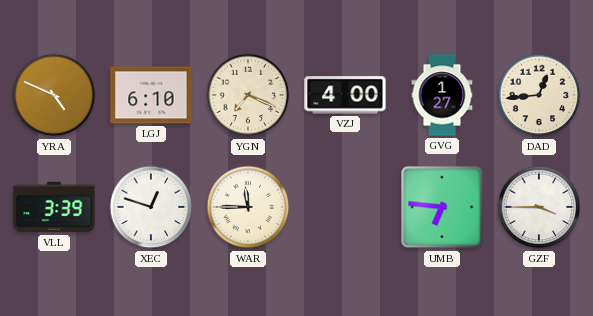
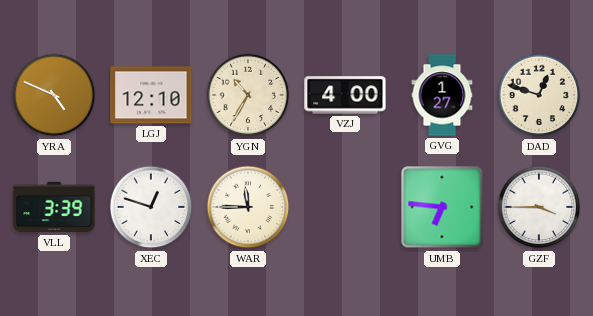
LGJ: 6:10 -> 12:10 (151, 95)
YGN: 7:19 -> 10:35 (248, 95)
DAD: 12:44 -> 12:48 (539, 95)
